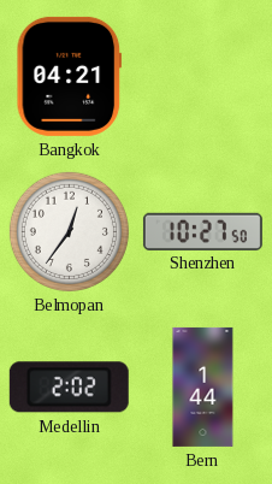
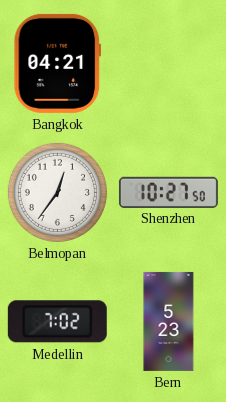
Medellin: 2:02 -> 7:02 (57, 322)
Bern: 1:44 -> 5:23 (169, 321)
